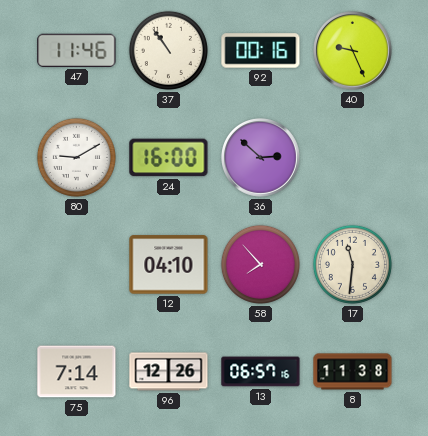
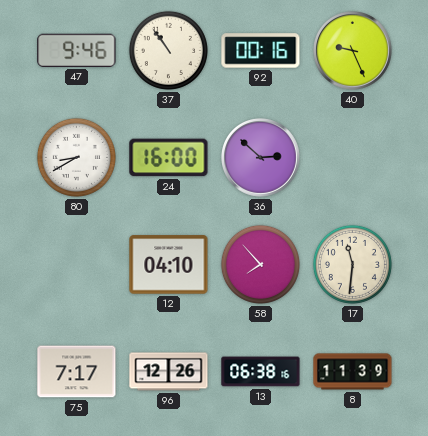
47: 11:46 -> 9:46 (77, 50)
80: 9:10 -> 8:40 (76, 157)
75: 7:14 -> 7:17 (77, 372)
13: 06:57 -> 06:38 (261, 372)
8: 11:38 -> 11:39 (353, 372)
